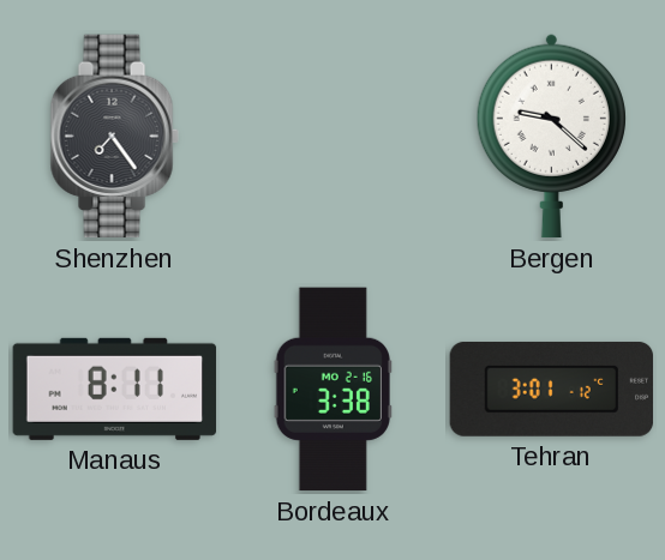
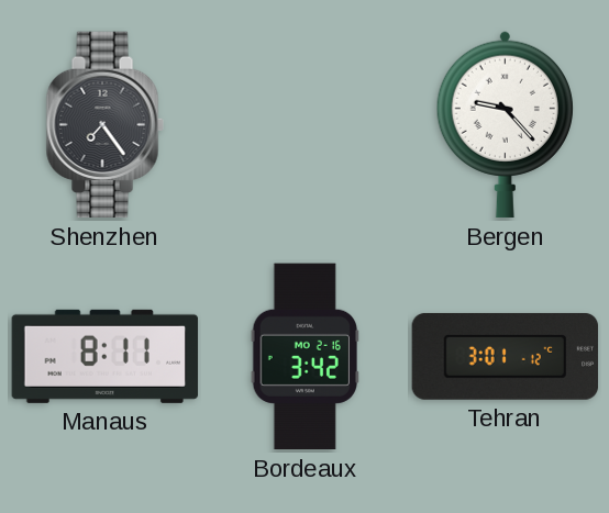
Bergen: 9:22 -> 9:23 (505, 125)
Bordeaux: 3:38 -> 3:42 (304, 357)
